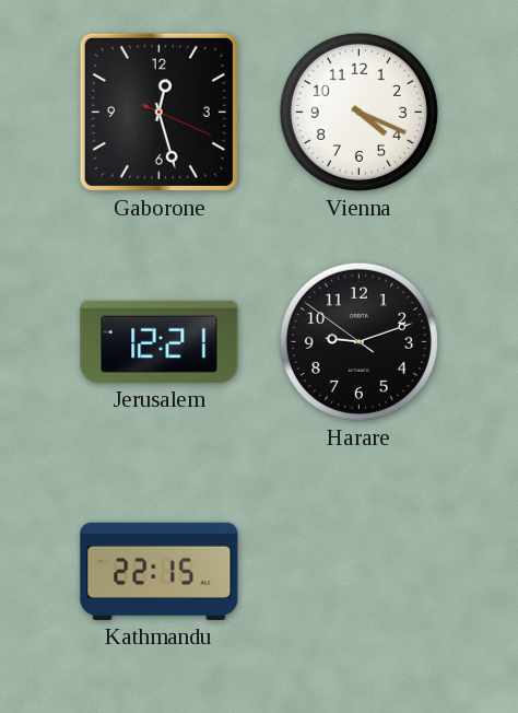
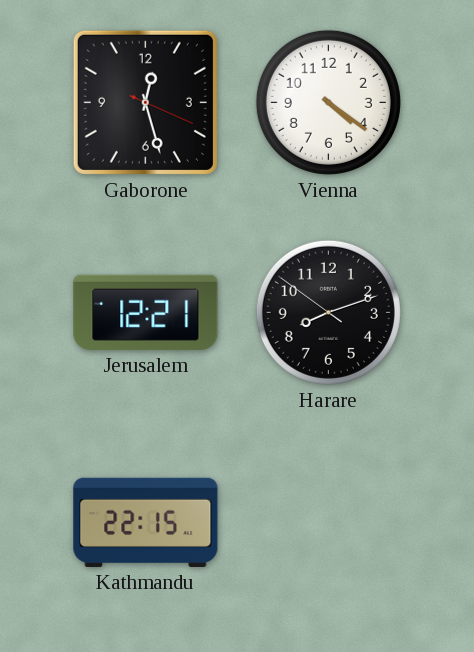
Vienna: 4:19 -> 4:21 (328, 102)
Harare: 9:11 -> 8:11 (328, 312)
